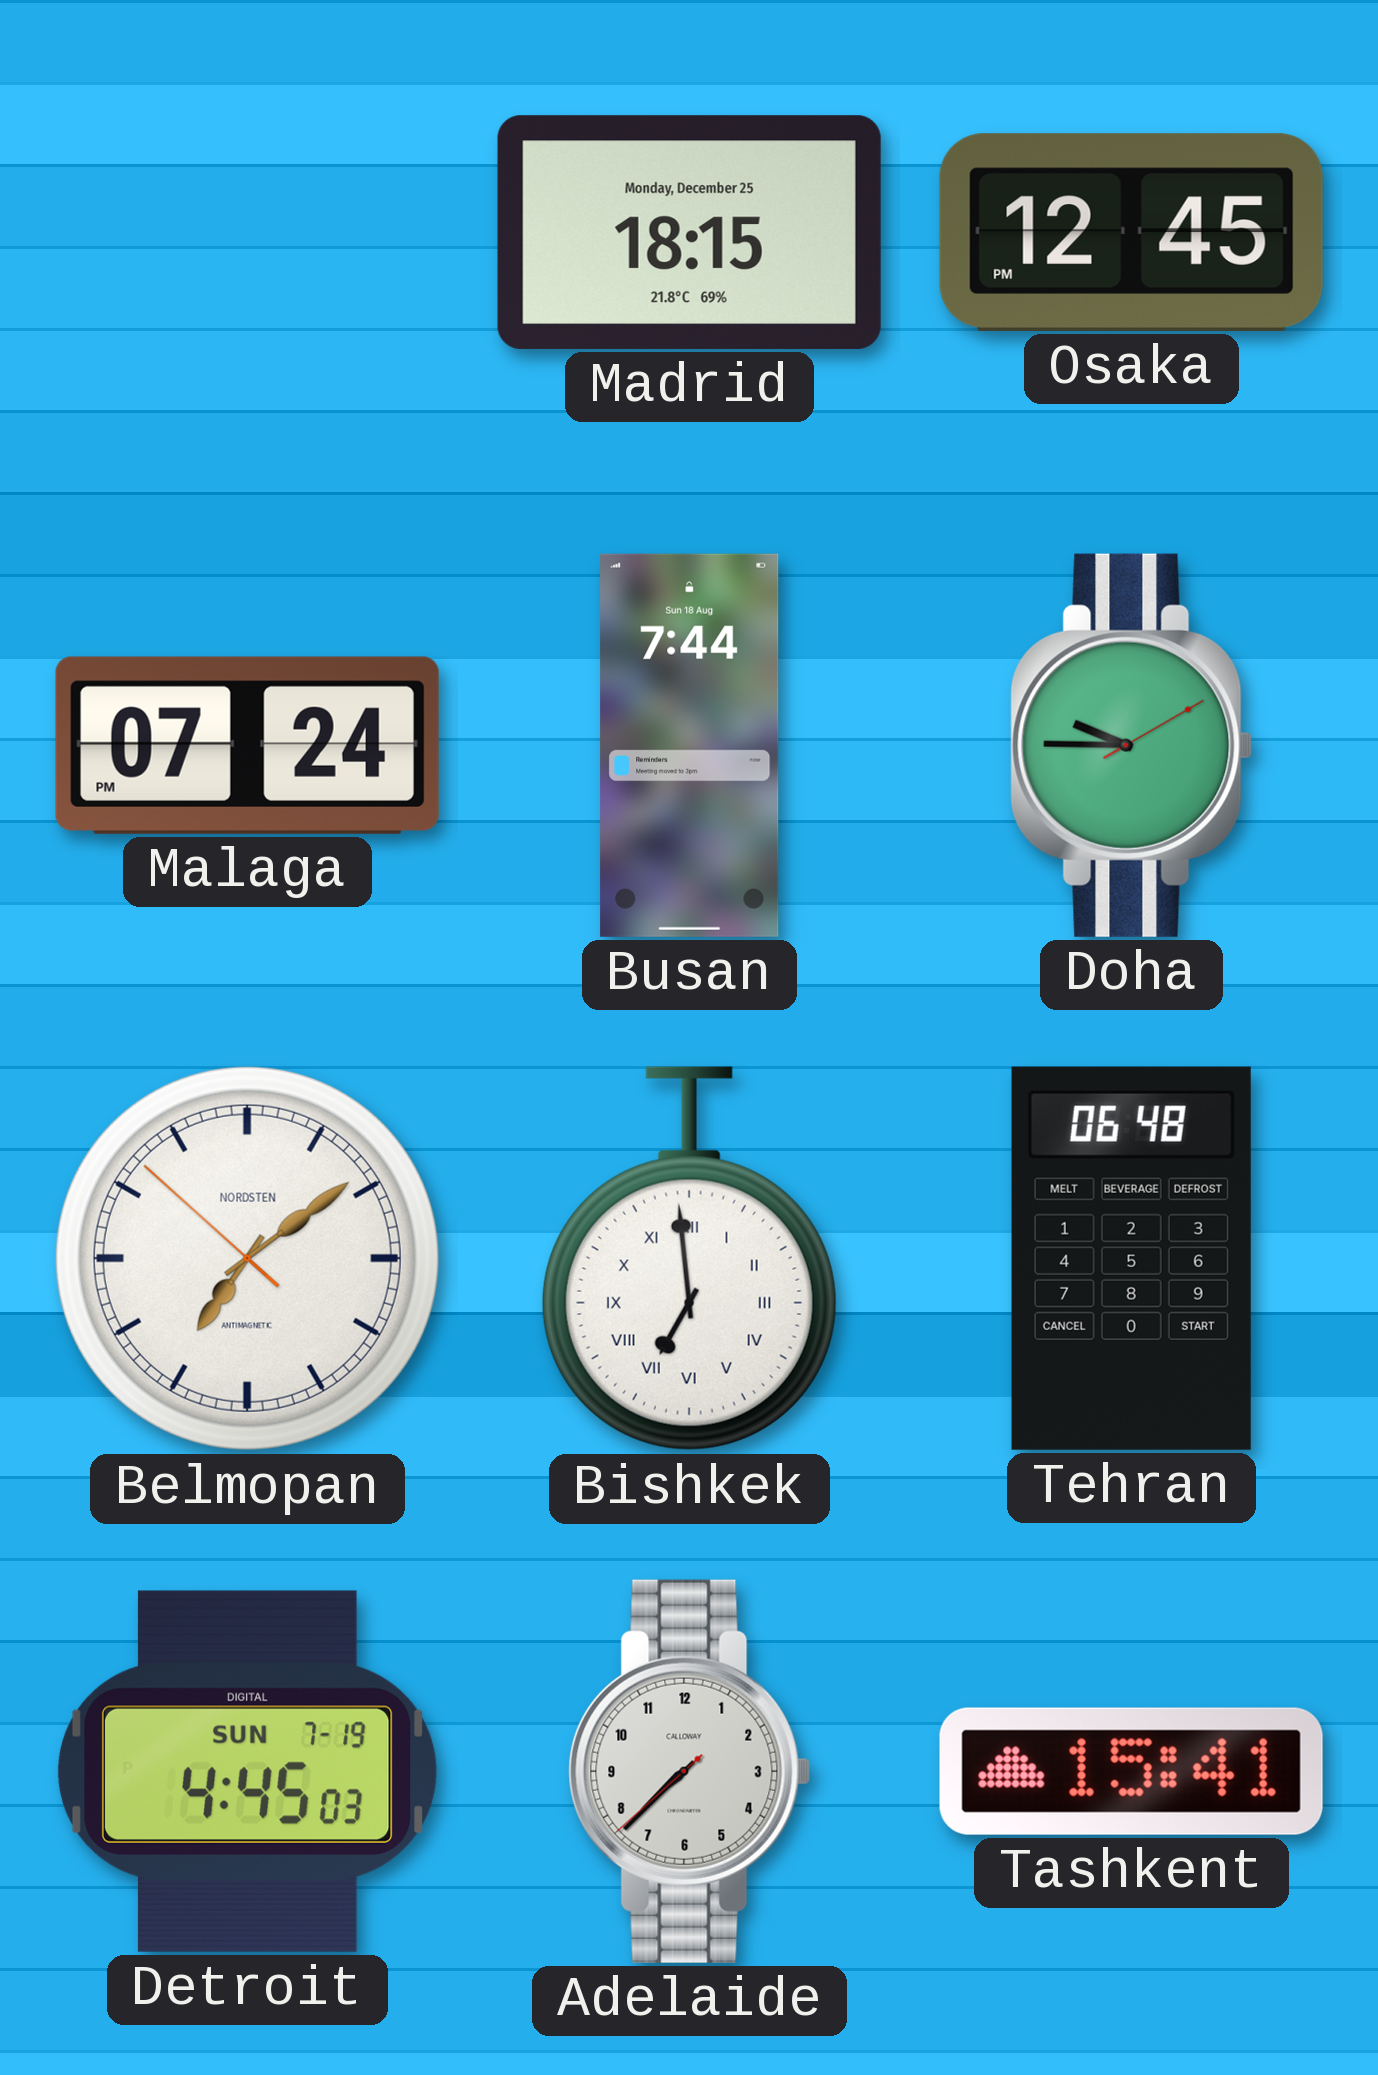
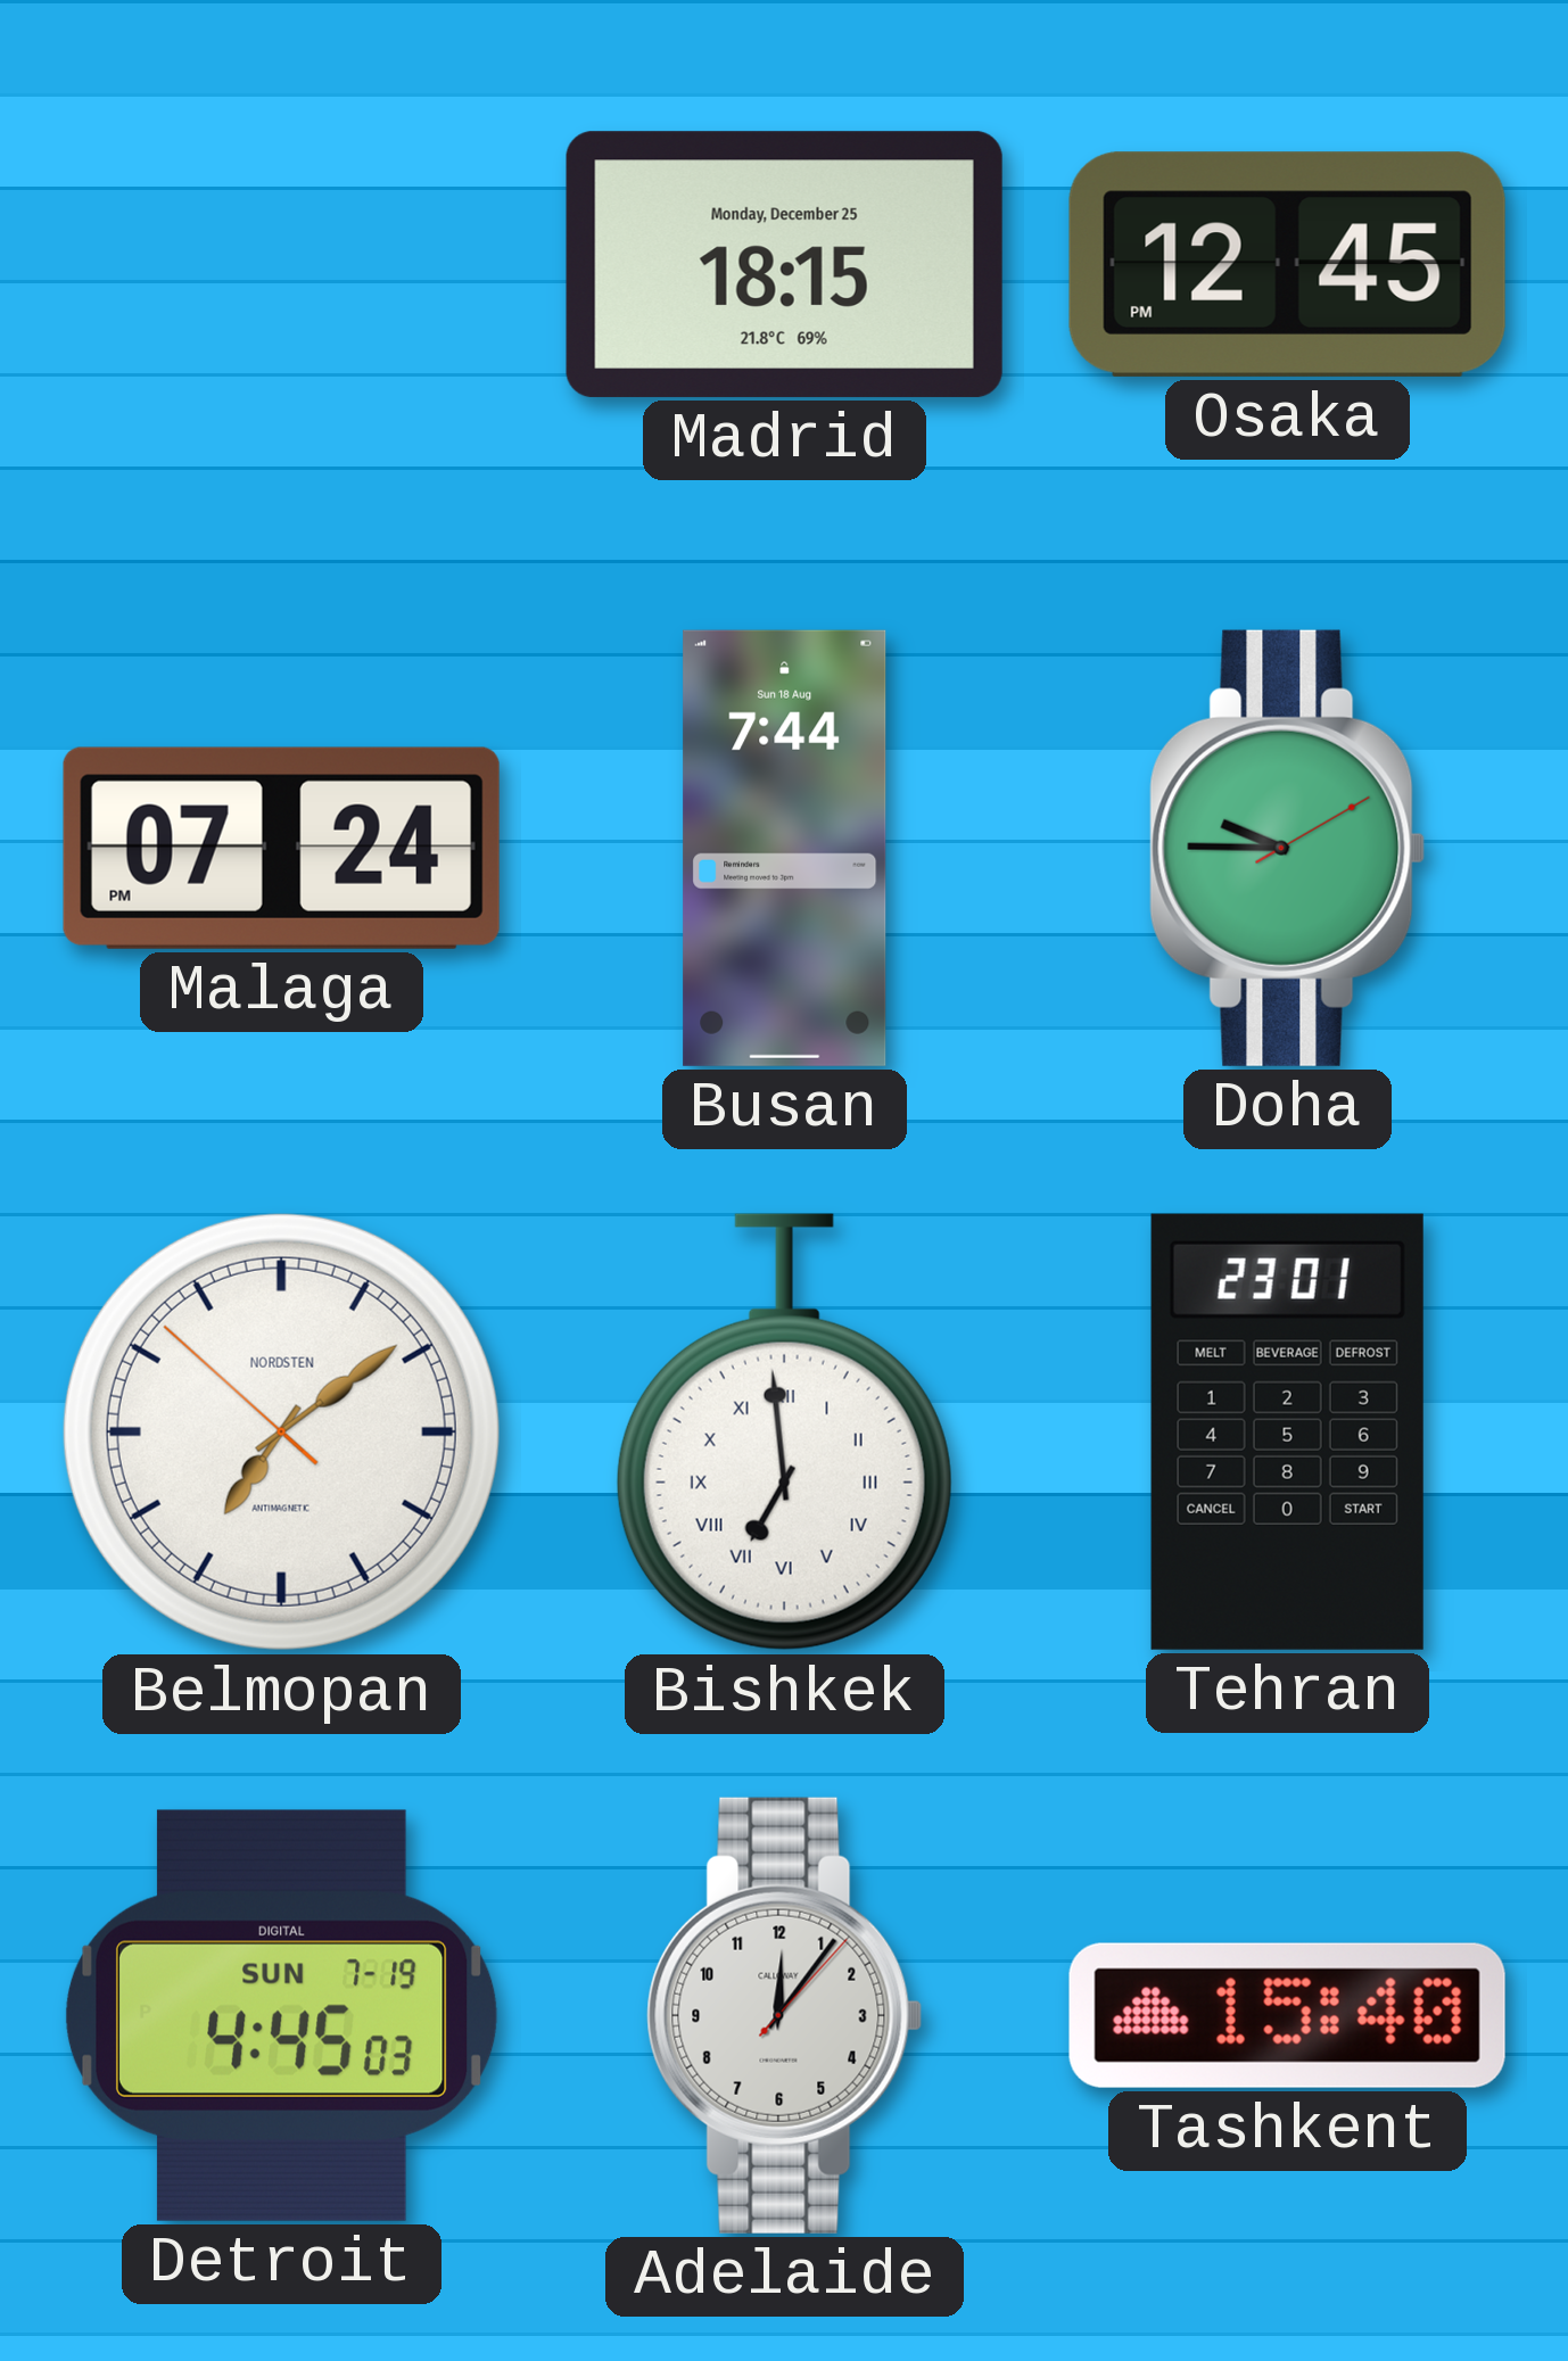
Tehran: 06:48 -> 23:01 (1287, 1431)
Adelaide: 7:37 -> 12:06 (785, 2015)
Tashkent: 15:41 -> 15:40 (1287, 2015)
